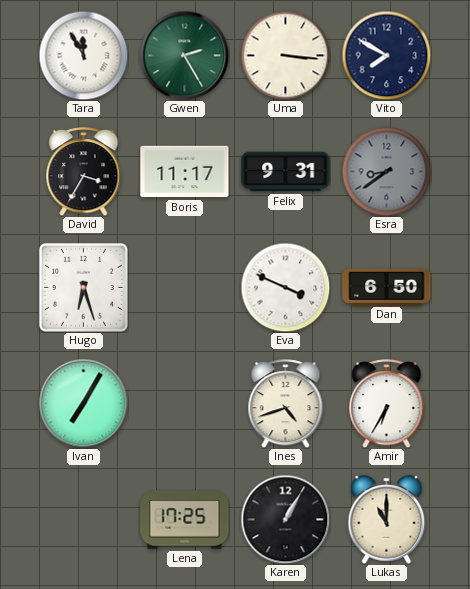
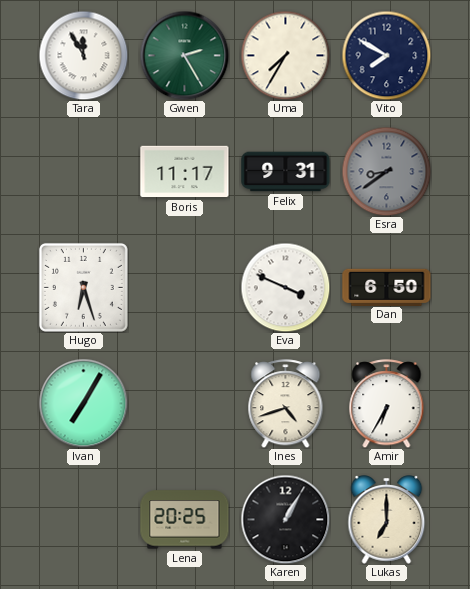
Uma: 3:16 -> 7:35 (285, 55)
David: 3:35 -> none (84, 172)
Lena: 17:25 -> 20:25 (185, 520)
Lukas: 11:00 -> 7:00 (387, 520)
